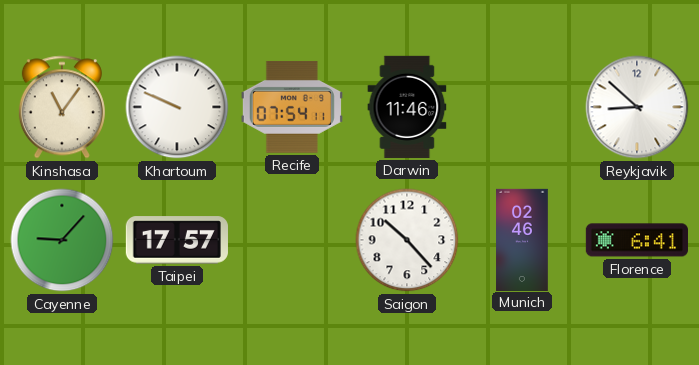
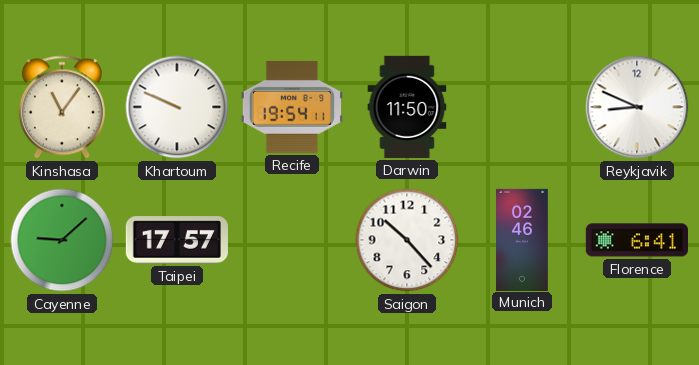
Recife: 07:54 -> 19:54 (292, 107)
Darwin: 11:46 -> 11:50 (407, 107)
Reykjavik: 8:52 -> 8:49 (637, 107)
Cayenne: 9:07 -> 9:08 (62, 240)
